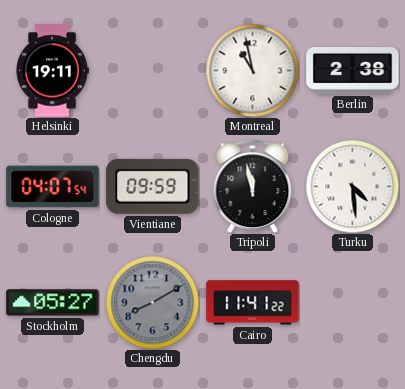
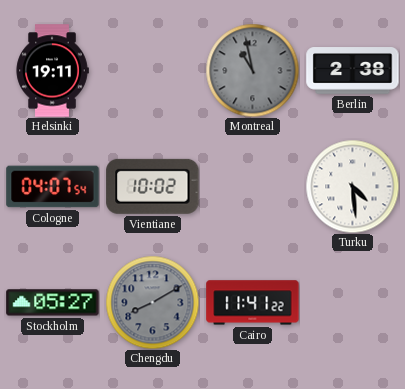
Montreal dial: white -> grey (252, 70)
Vientiane: 09:59 -> 10:02 (153, 186)
Tripoli: 11:58 -> none (253, 186)
